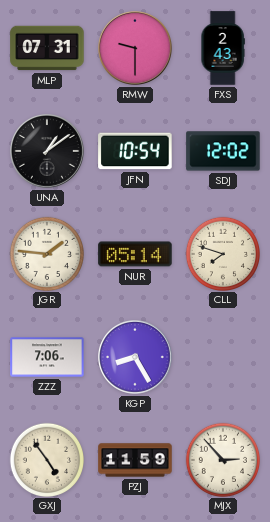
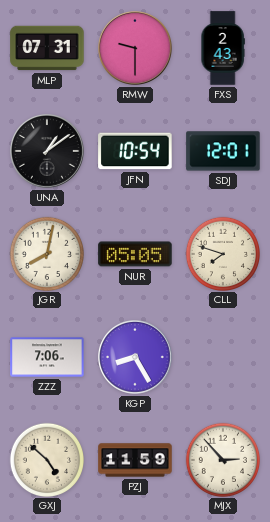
SDJ: 12:02 -> 12:01 (223, 151)
JGR: 1:46 -> 8:02 (46, 253)
NUR: 05:14 -> 05:05 (135, 254)
GXJ: 4:54 -> 4:52 (46, 459)
